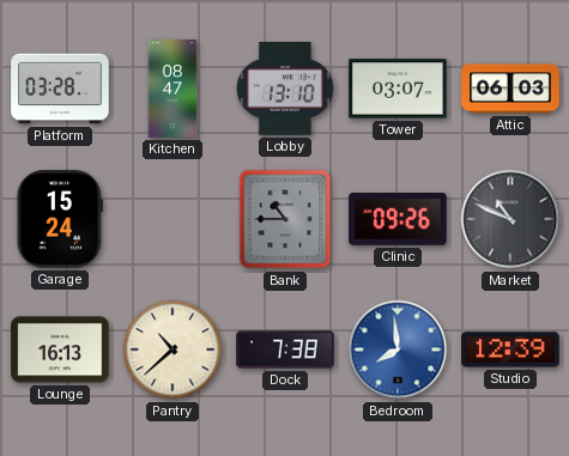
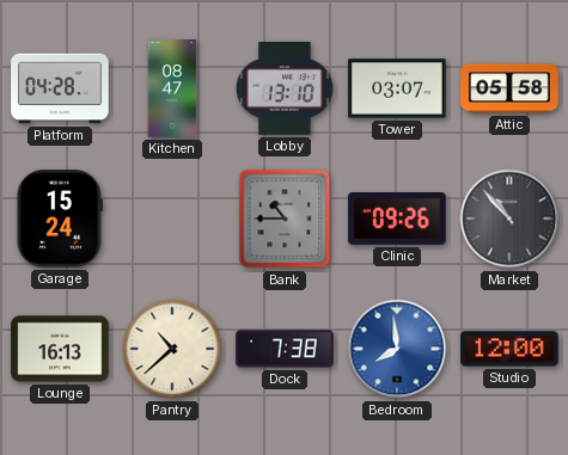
Platform: 03:28 -> 04:28 (60, 88)
Attic: 06:03 -> 05:58 (509, 88)
Market: 10:49 -> 10:53 (509, 219)
Studio: 12:39 -> 12:00 (509, 349)
